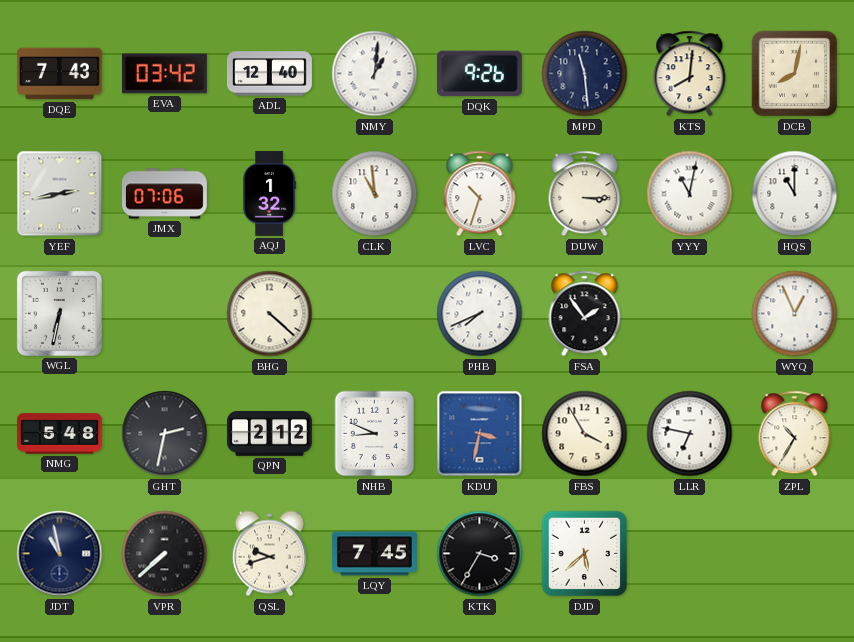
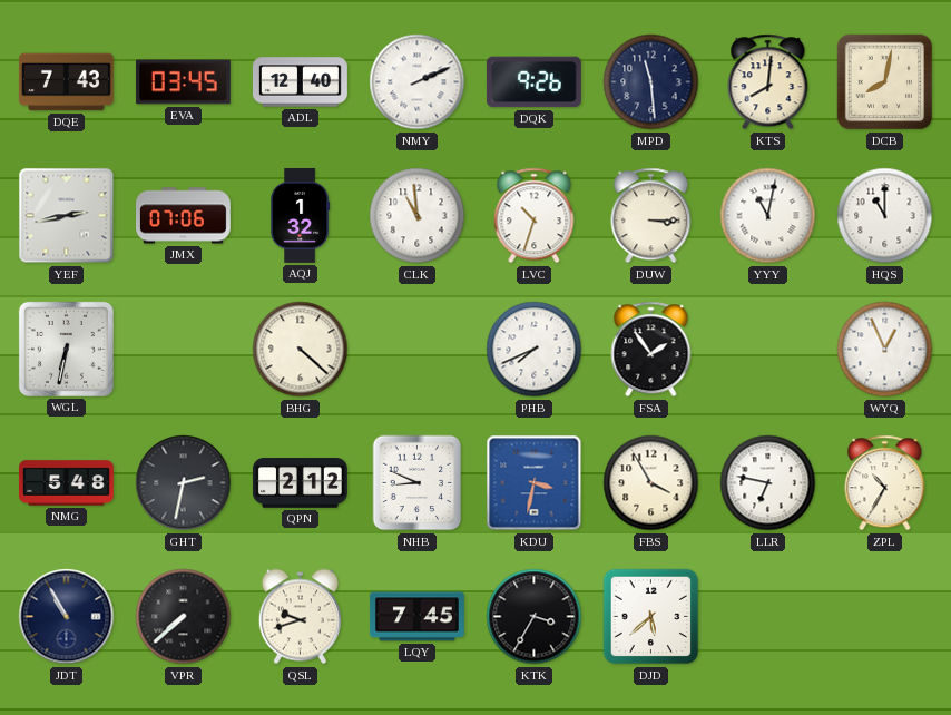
EVA: 03:42 -> 03:45 (183, 82)
NMY: 1:01 -> 2:11 (418, 82)
JDT: 10:58 -> 10:55 (67, 617)
